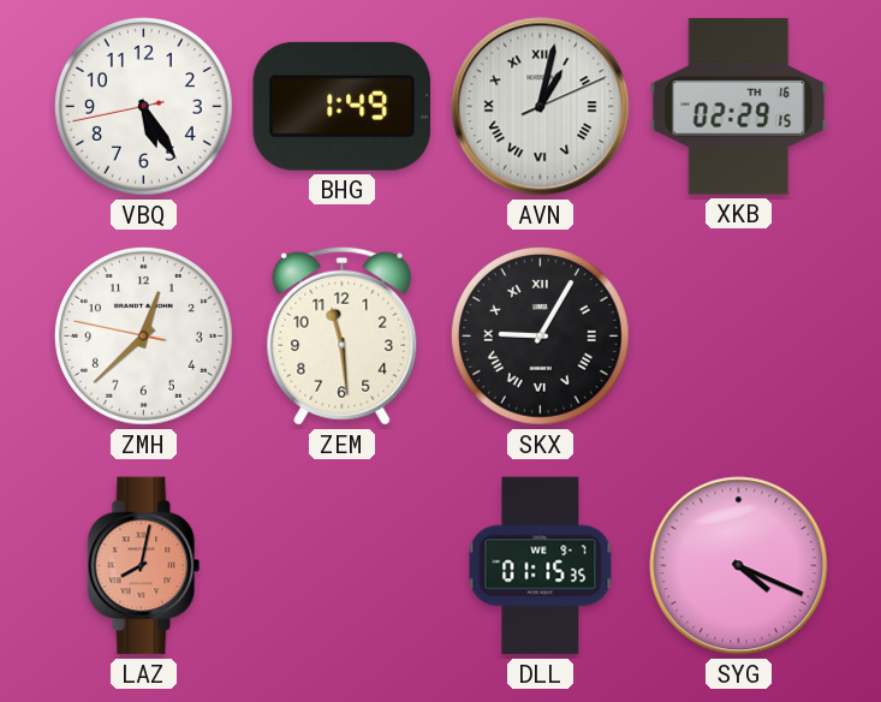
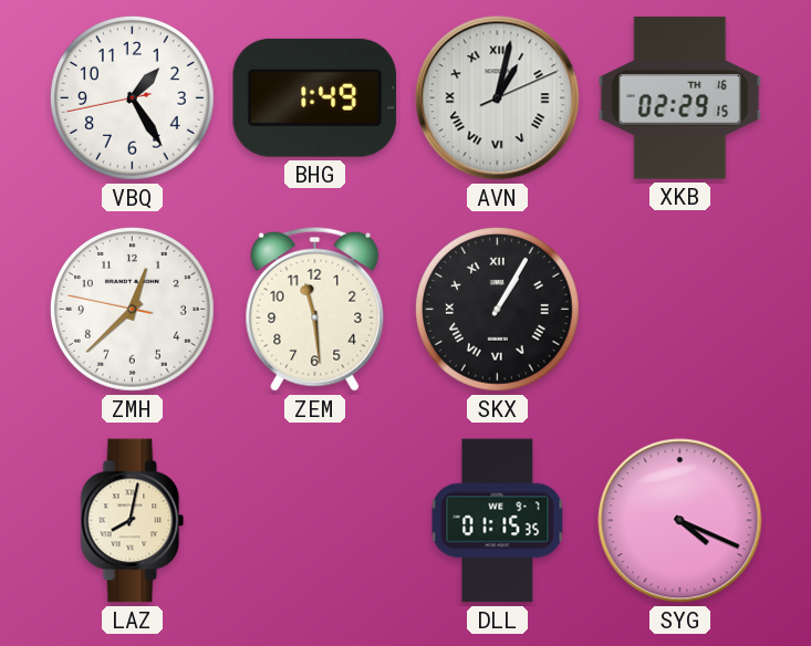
VBQ: 5:24 -> 1:24 (132, 97)
SKX: 9:05 -> 1:05 (497, 309)
LAZ dial: salmon -> cream (133, 521)
